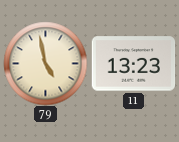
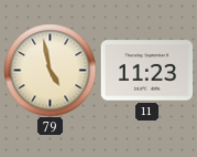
11: 13:23 -> 11:23 (146, 71)
